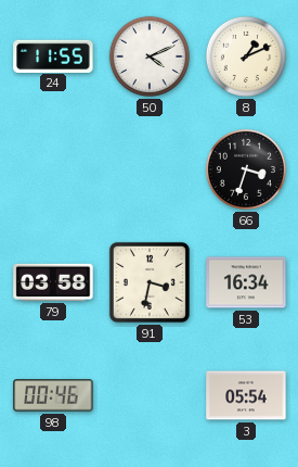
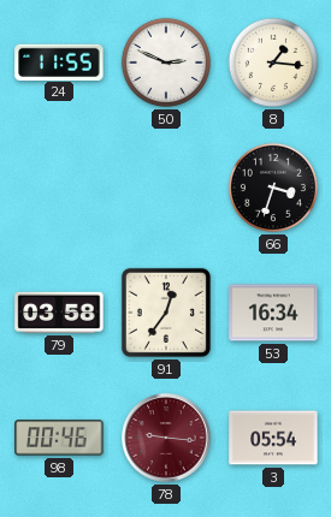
50: 4:11 -> 2:49 (166, 63)
8: 1:11 -> 1:16 (273, 63)
91: 3:32 -> 12:36 (166, 313)
78: none -> 9:16 (166, 438)
